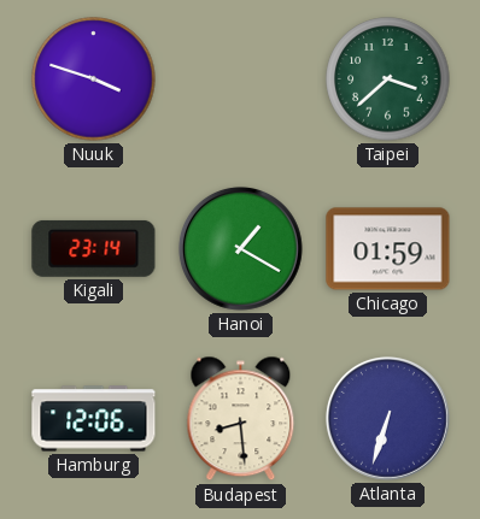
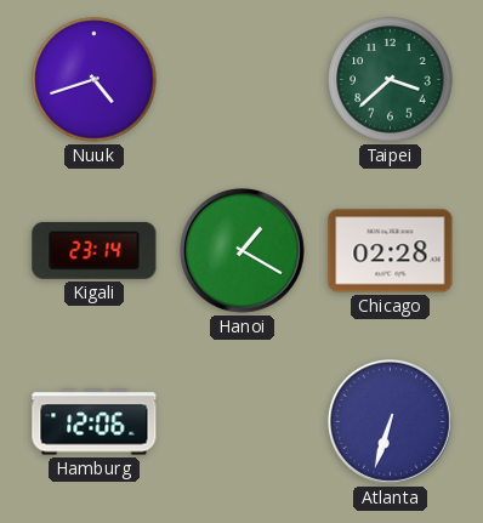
Nuuk: 3:48 -> 4:42 (95, 80)
Chicago: 01:59 -> 02:28 (391, 251)
Budapest: 8:29 -> none (241, 419)
